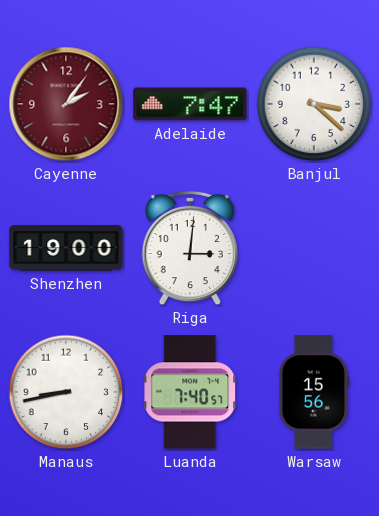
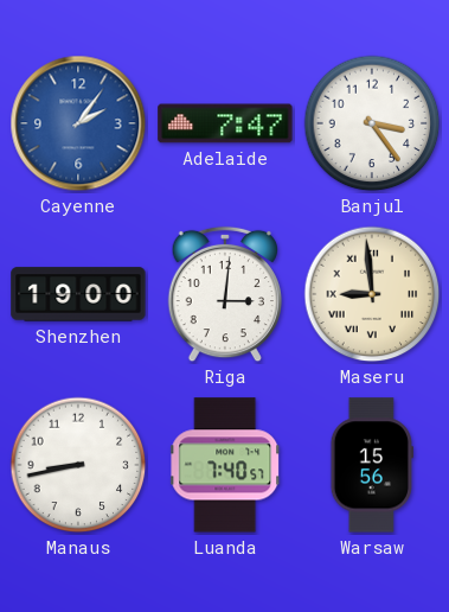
Cayenne dial: burgundy -> blue (78, 123)
Banjul: 3:22 -> 3:24 (372, 123)
Maseru: none -> 8:59 (372, 294)
